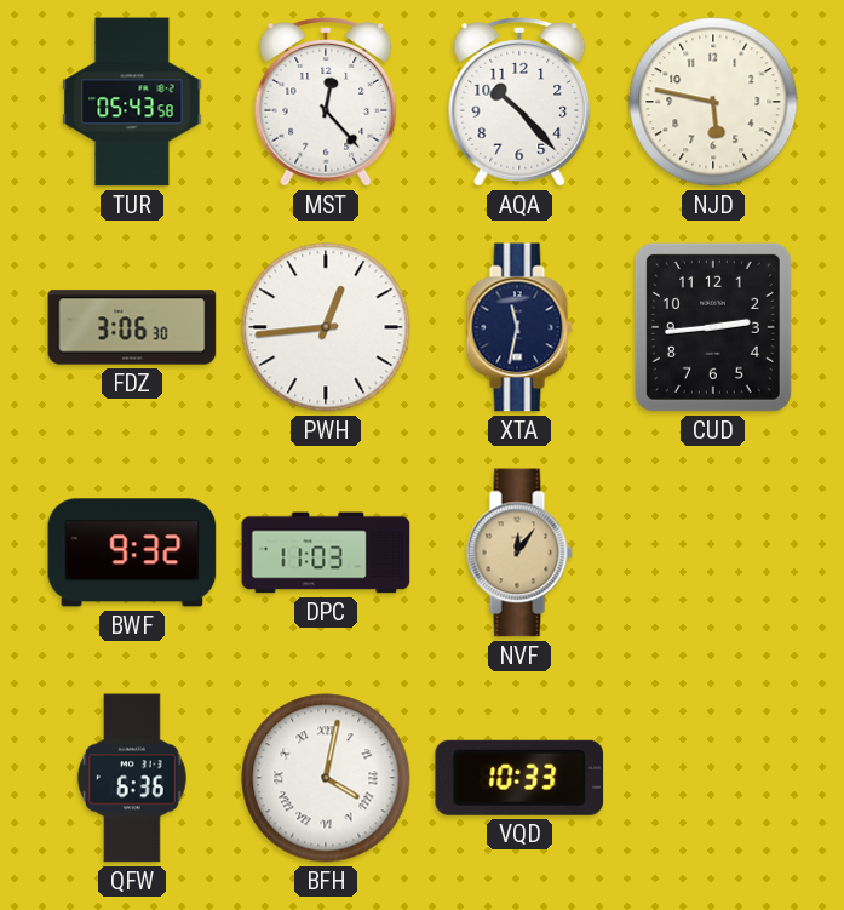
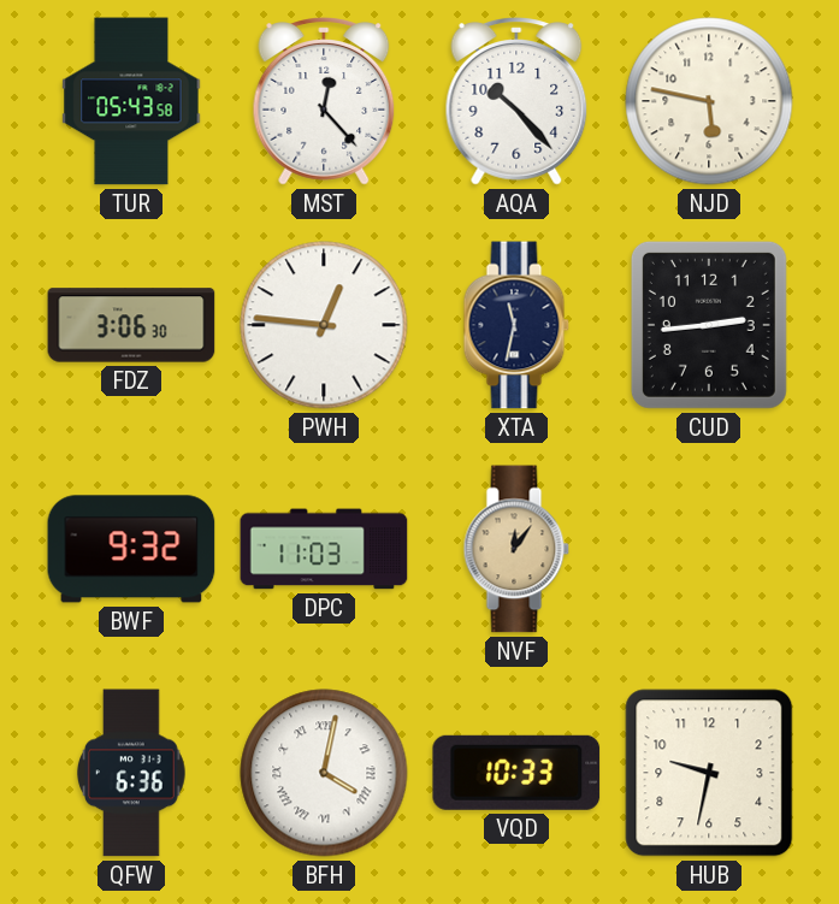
PWH: 12:44 -> 12:46 (324, 325)
HUB: none -> 9:32 (709, 773)
